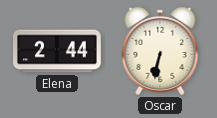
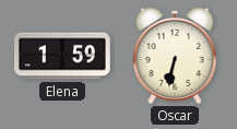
Elena: 2:44 -> 1:59 (63, 56)
